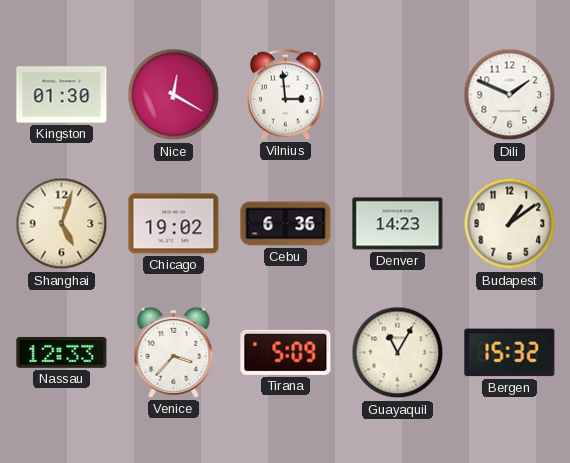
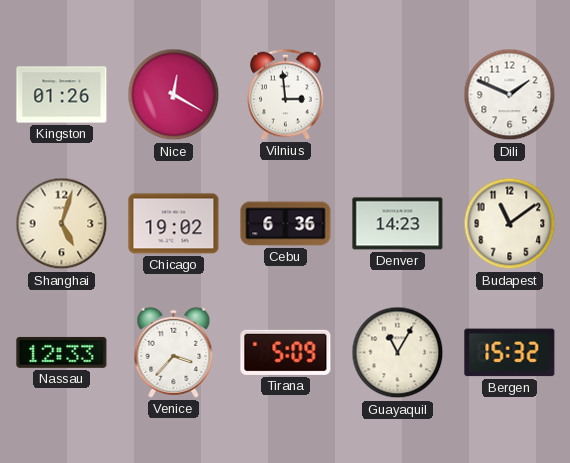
Kingston: 01:30 -> 01:26 (62, 95)
Budapest: 1:09 -> 11:09 (510, 224)
